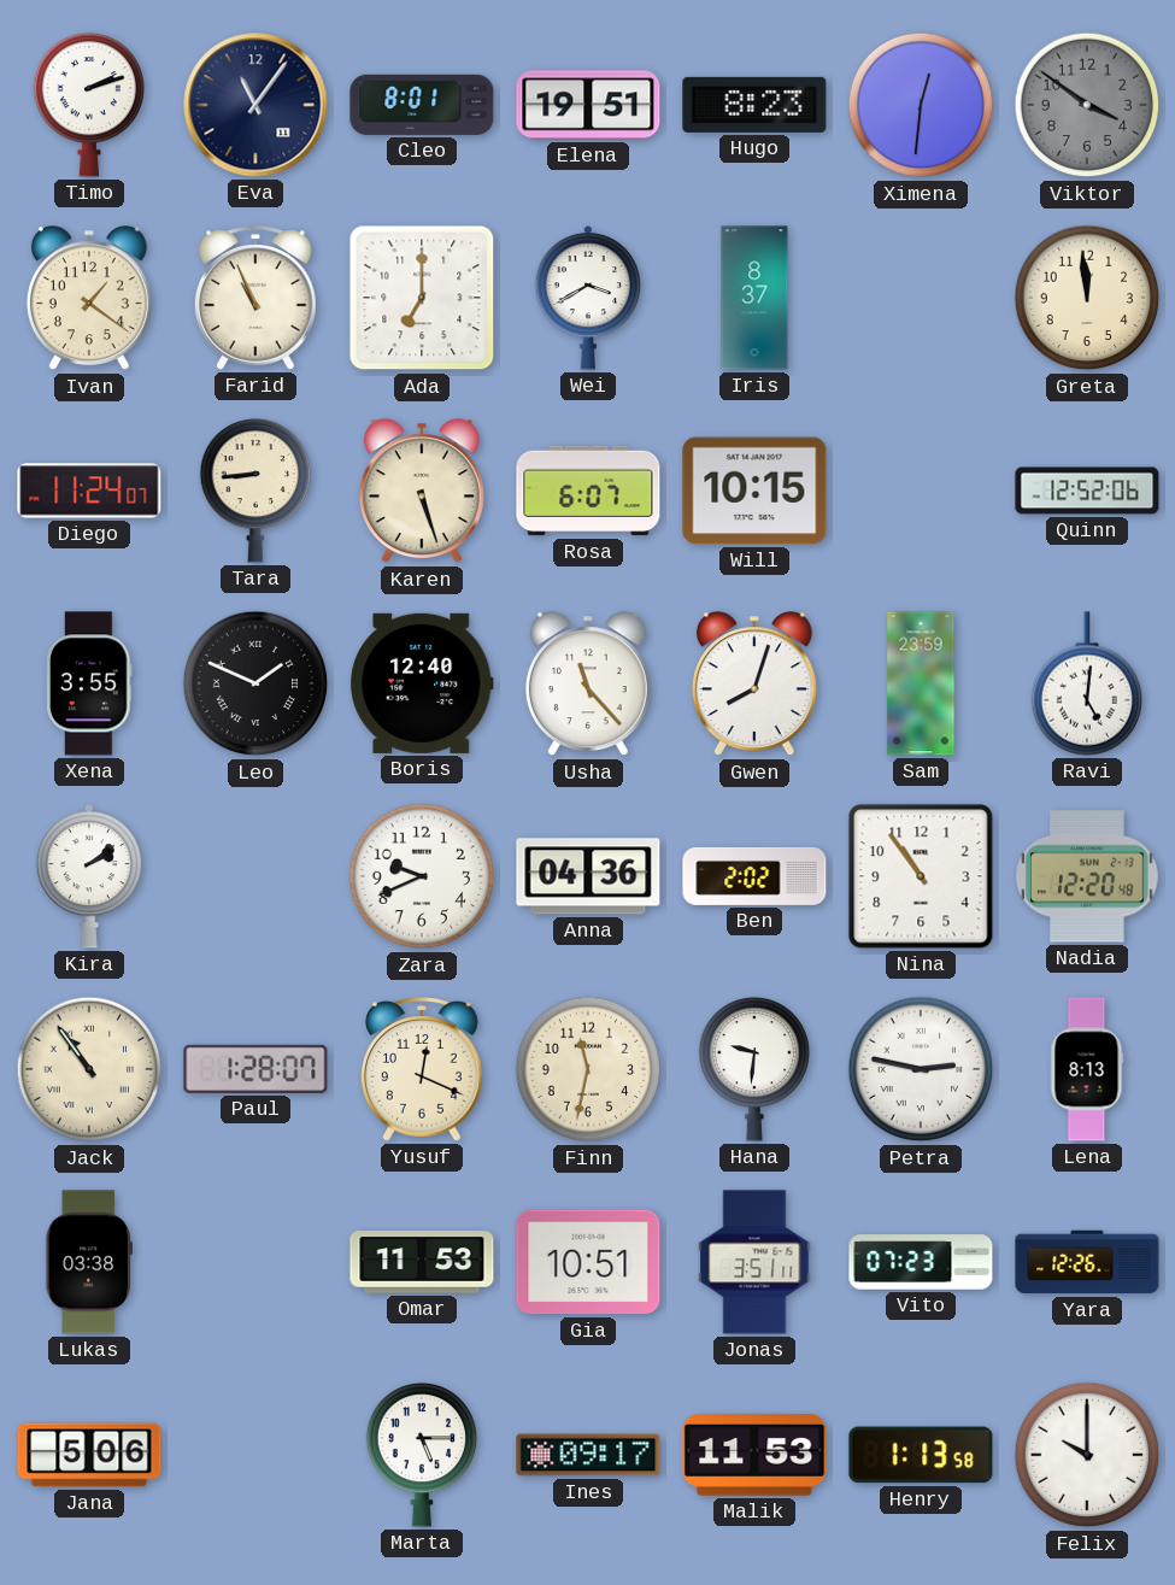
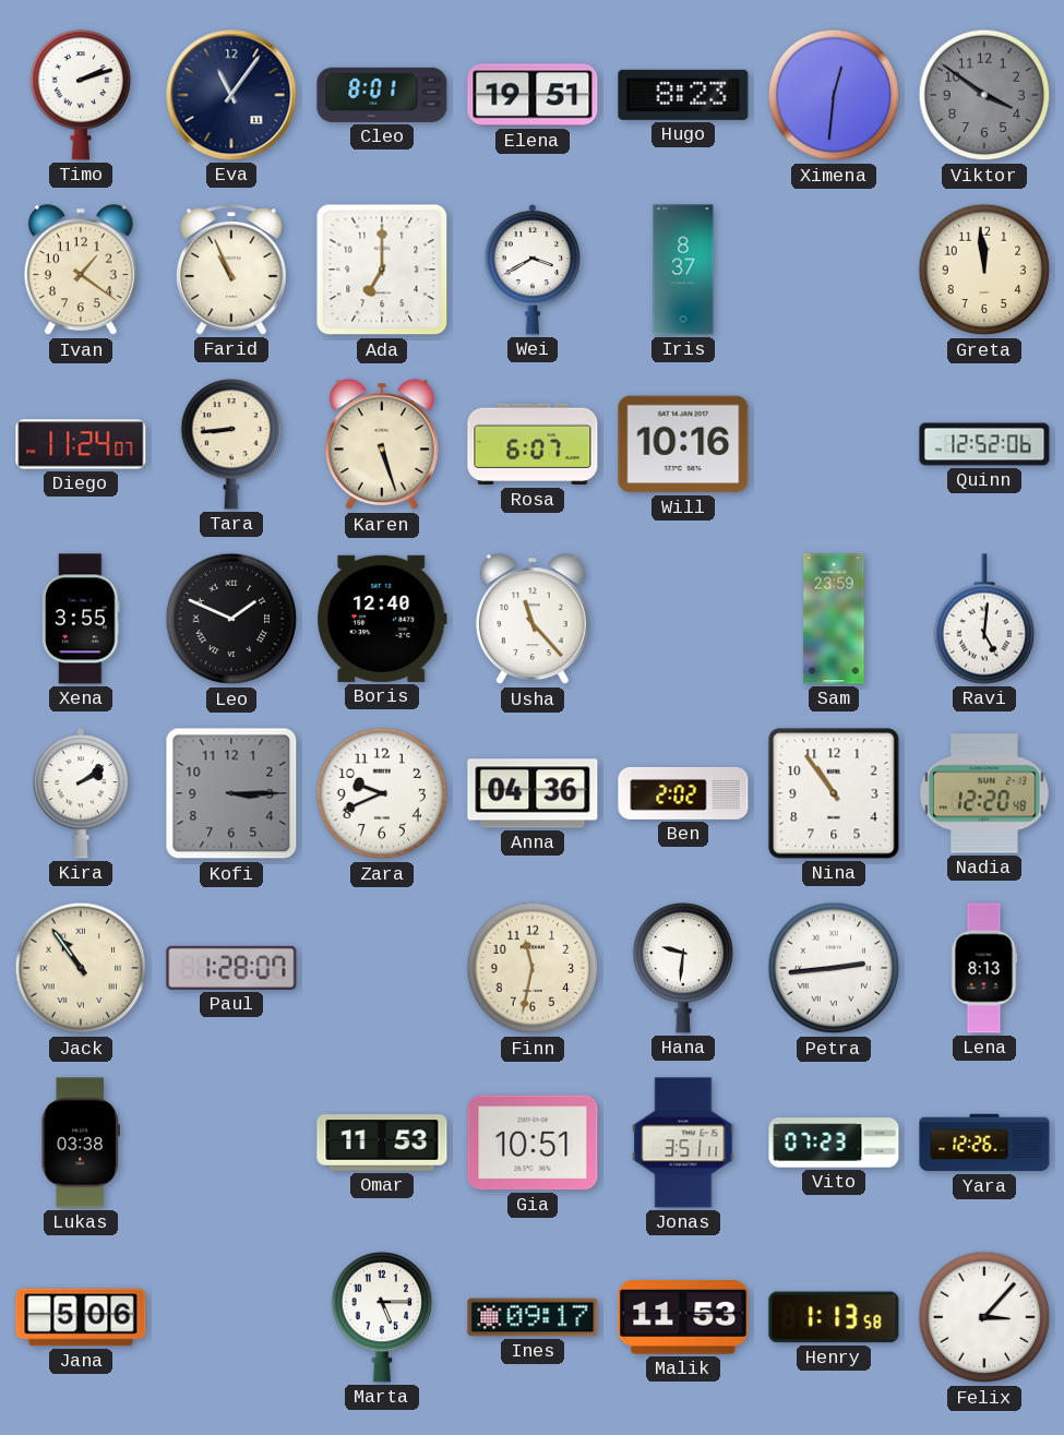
Will: 10:15 -> 10:16 (683, 444)
Gwen: 8:03 -> none (754, 685)
Kofi: none -> 3:15 (231, 793)
Yusuf: 12:19 -> none (423, 1069)
Petra: 2:47 -> 2:44 (834, 968)
Felix: 10:00 -> 3:07 (984, 1317)
